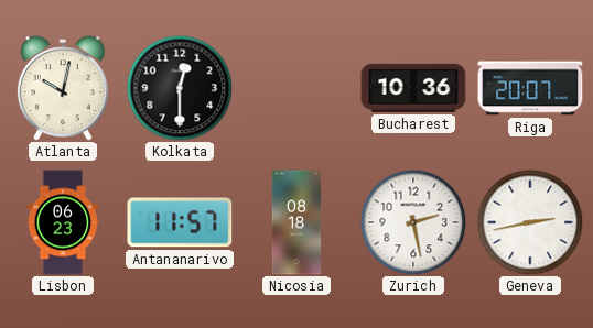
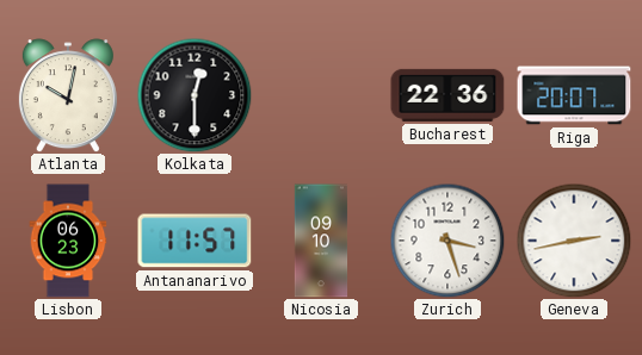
Bucharest: 10:36 -> 22:36 (447, 95)
Nicosia: 08:18 -> 09:10 (321, 241)
Zurich: 2:28 -> 3:27 (447, 241)
